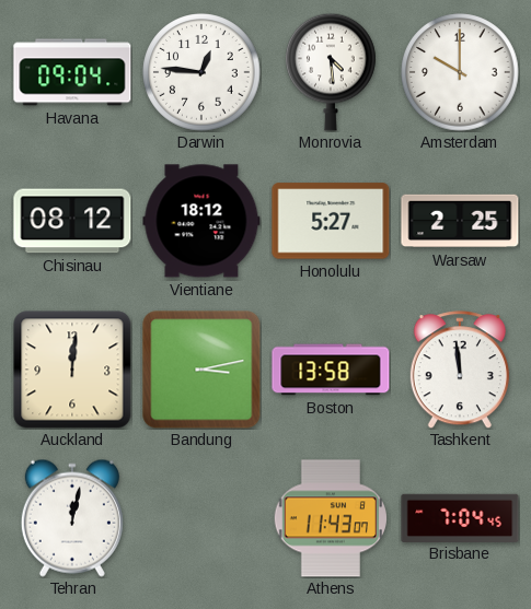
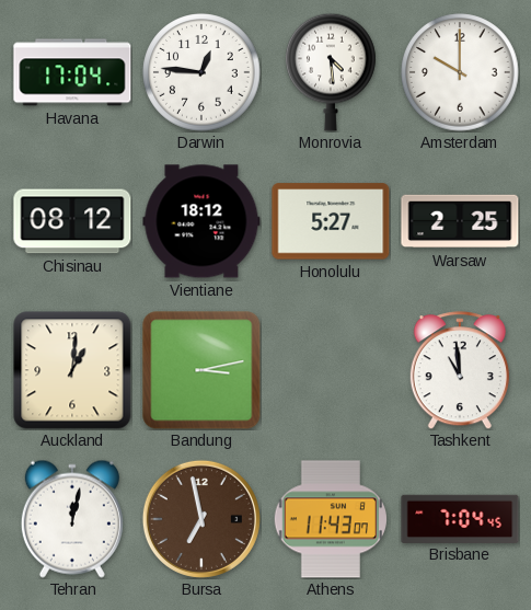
Havana: 09:04 -> 17:04 (72, 72)
Auckland: 12:01 -> 1:01 (72, 370)
Boston: 13:58 -> none (331, 370)
Tashkent: 11:59 -> 10:59 (460, 370)
Bursa: none -> 6:58 (201, 519)
